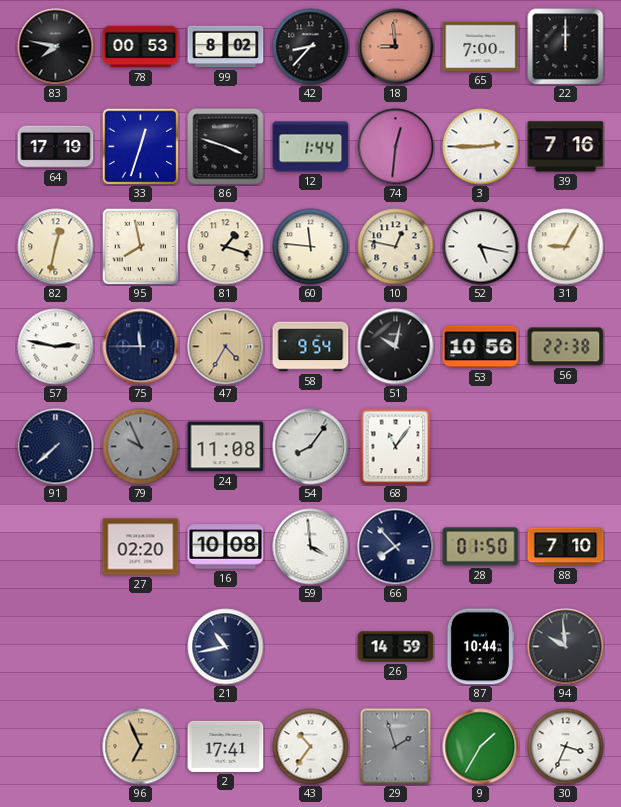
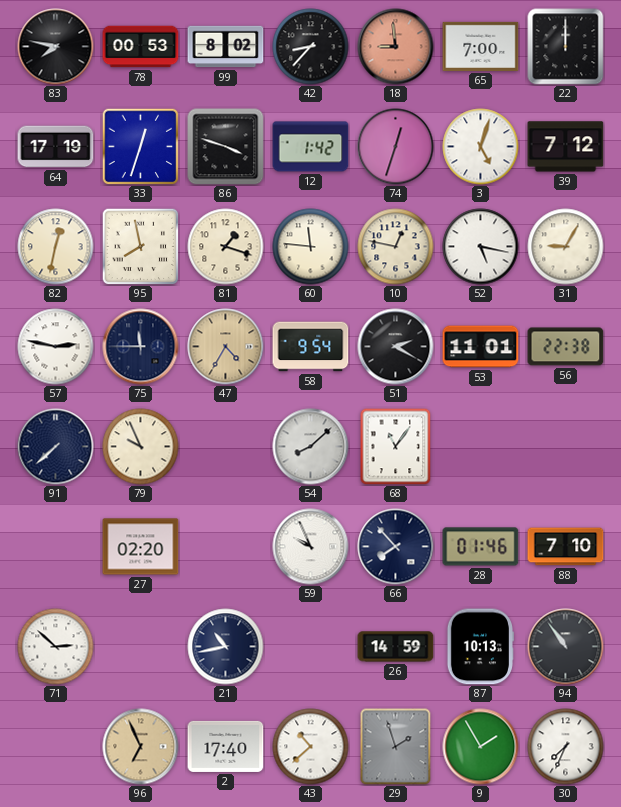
12: 1:44 -> 1:42 (311, 147)
74: 12:31 -> 12:33 (396, 147)
3: 2:45 -> 5:03 (481, 147)
39: 7:16 -> 7:12 (566, 147)
51: 10:02 -> 2:20 (396, 347)
53: 10:56 -> 11:01 (481, 347)
79 dial: grey -> cream (141, 447)
24: 11:08 -> none (226, 447)
54: 8:06 -> 8:08 (311, 447)
16: 10:08 -> none (226, 547)
59: 3:59 -> 9:56 (311, 547)
28: 01:50 -> 01:46 (481, 547)
71: none -> 2:52 (56, 647)
87: 10:44 -> 10:13 (480, 647)
94: 9:59 -> 10:54 (566, 647)
2: 17:41 -> 17:40 (226, 746)
43: 10:36 -> 10:38 (311, 747)
9: 1:35 -> 1:55 (481, 747)
30: 3:34 -> 7:34 (566, 747)
